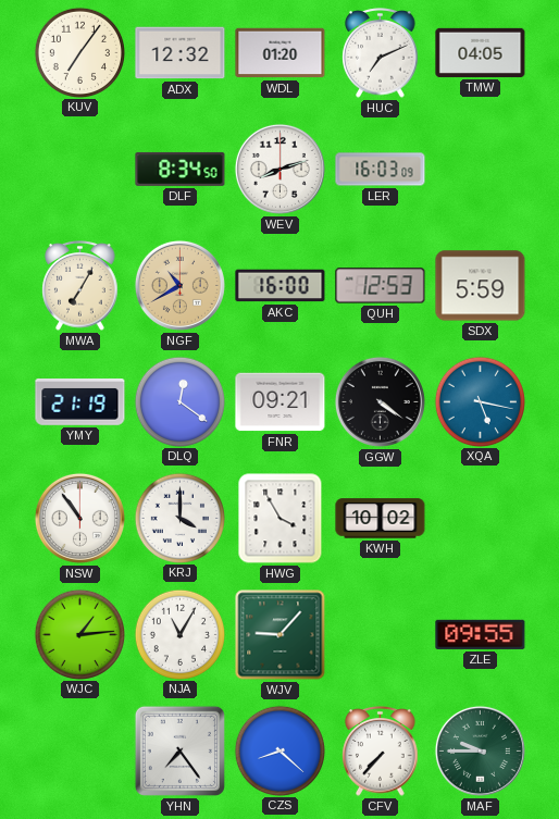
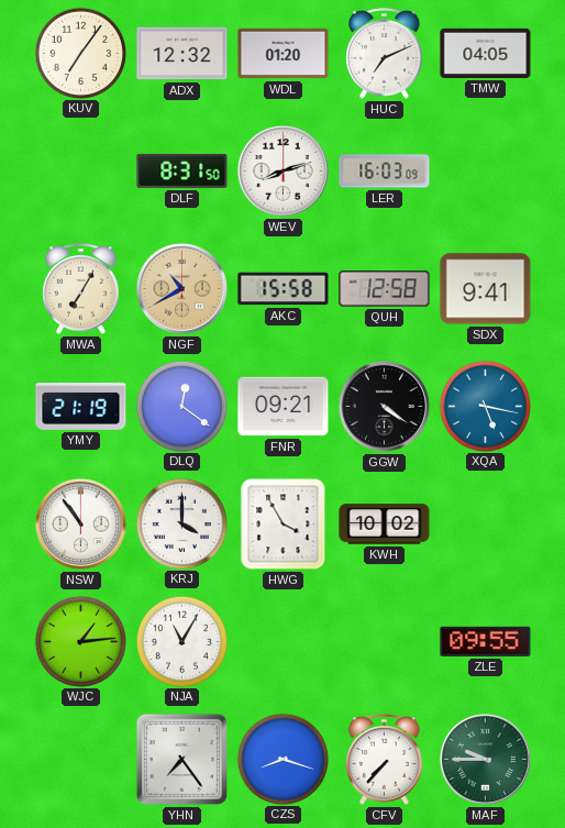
DLF: 8:34 -> 8:31 (182, 170)
AKC: 16:00 -> 15:58 (284, 289)
QUH: 12:53 -> 12:58 (385, 289)
SDX: 5:59 -> 9:41 (486, 289)
WJV: 9:07 -> none (281, 635)
CZS: 8:22 -> 8:18 (282, 759)
